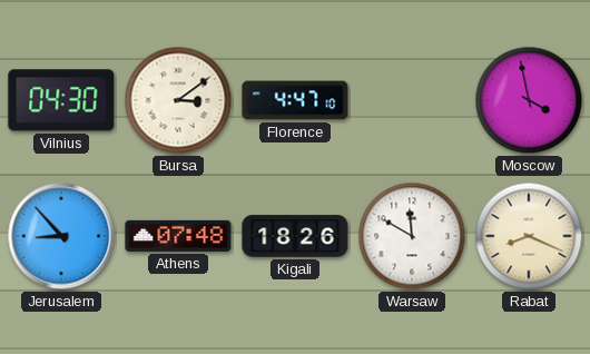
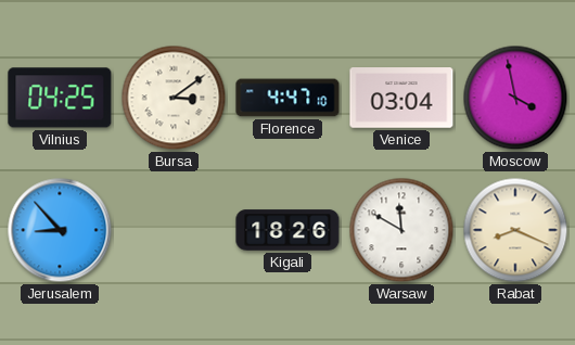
Vilnius: 04:30 -> 04:25 (60, 98)
Venice: none -> 03:04 (401, 98)
Athens: 07:48 -> none (178, 236)
